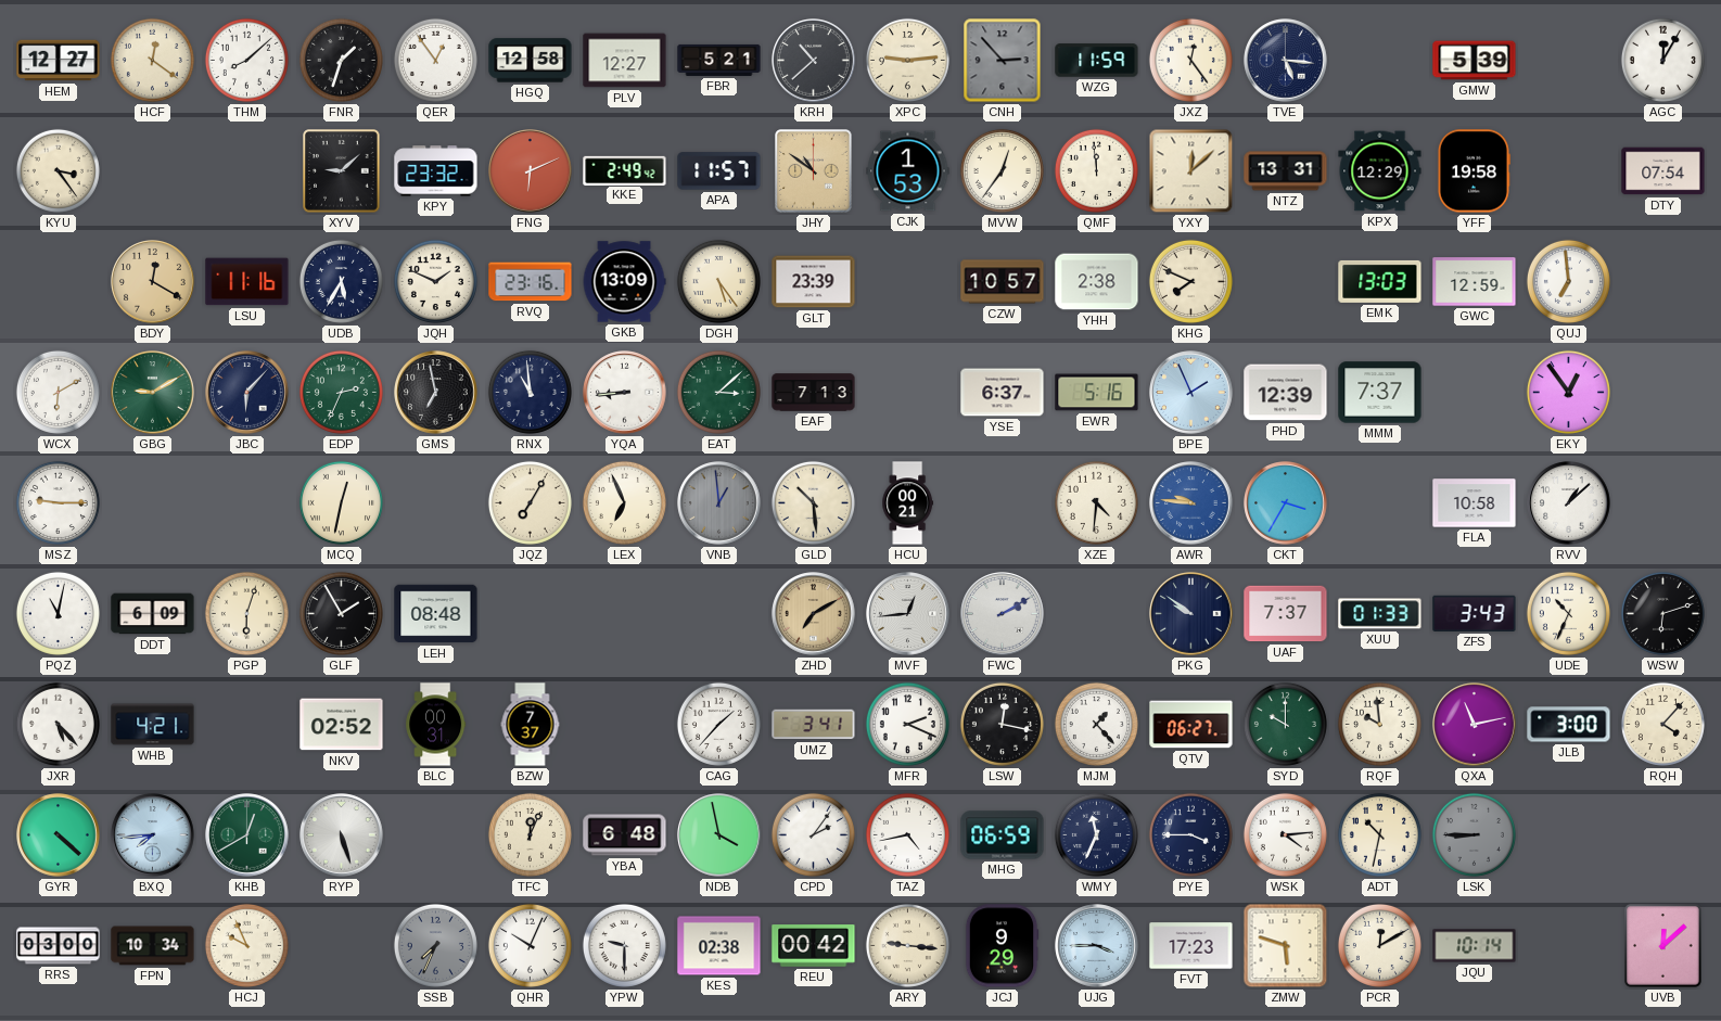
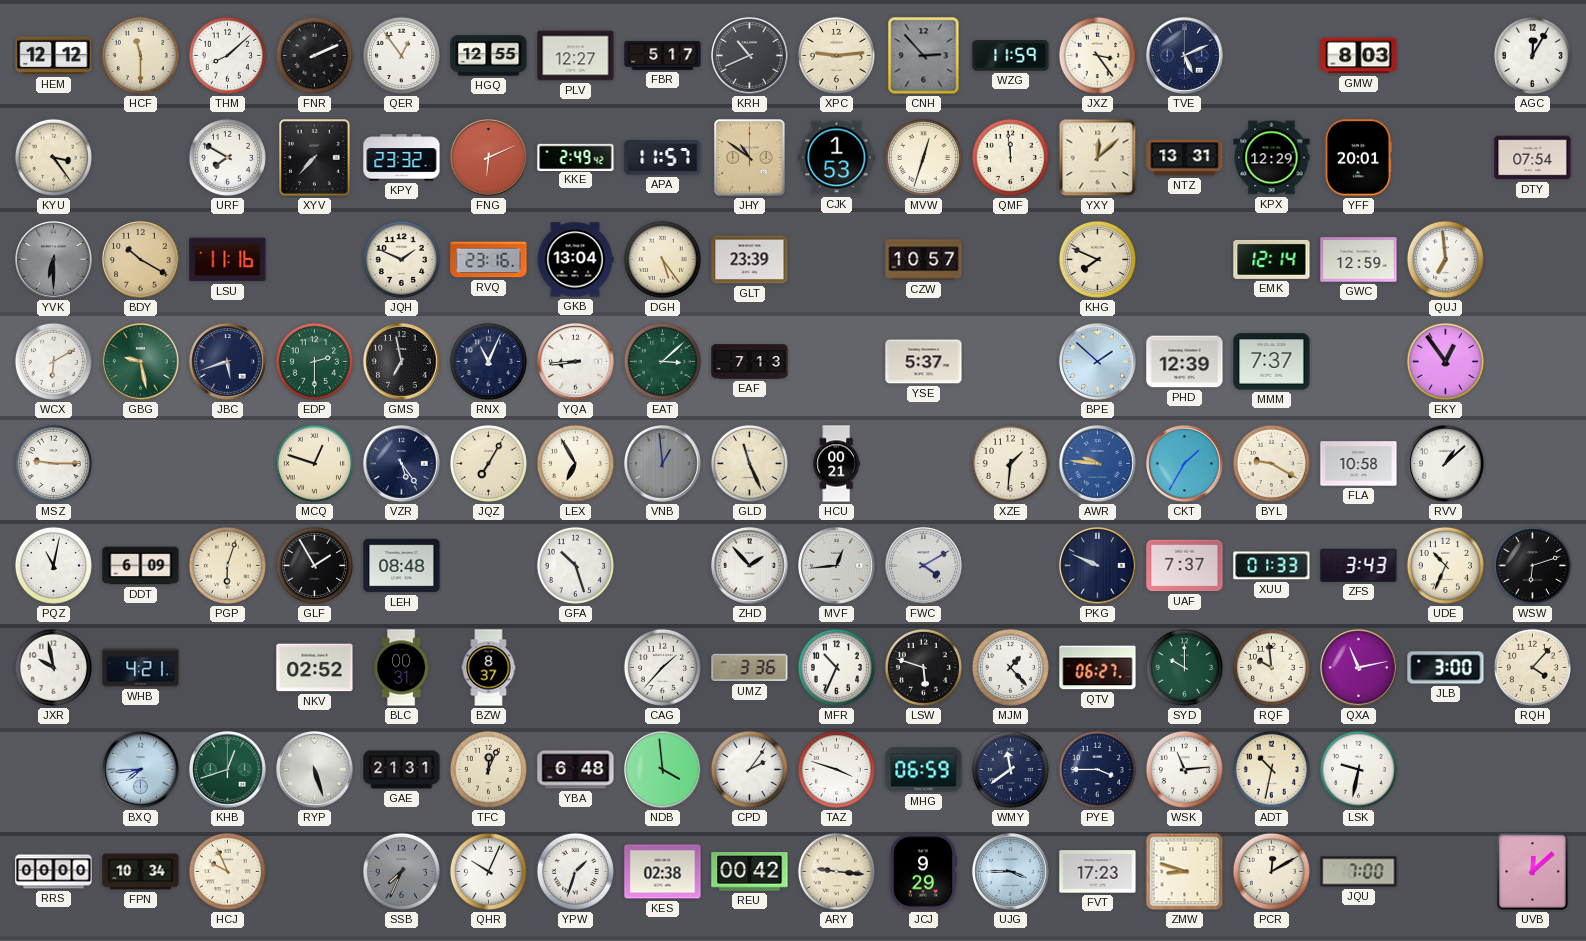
HEM: 12:27 -> 12:12 (54, 56)
HCF: 12:21 -> 11:30 (140, 55)
FNR: 1:33 -> 2:11 (314, 55)
HGQ: 12:58 -> 12:55 (489, 56)
FBR: 5:21 -> 5:17 (663, 55)
KRH: 10:38 -> 10:41 (750, 56)
JXZ: 12:24 -> 3:24 (1097, 55)
TVE: 5:16 -> 5:11 (1185, 56)
GMW: 5:39 -> 8:03 (1359, 56)
URF: none -> 7:50 (227, 157)
XYV: 9:08 -> 7:37 (315, 158)
MVW: 12:36 -> 12:33 (923, 157)
YFF: 19:58 -> 20:01 (1358, 158)
YVK: none -> 6:30 (54, 260)
BDY: 12:20 -> 10:20 (141, 260)
UDB: 5:35 -> none (341, 281)
GKB: 13:09 -> 13:04 (575, 260)
YHH: 2:38 -> none (1097, 282)
EMK: 13:03 -> 12:14 (1272, 259)
GBG: 9:10 -> 9:28 (141, 362)
JBC: 6:07 -> 5:42 (228, 362)
EDP: 2:34 -> 2:30 (314, 361)
RNX: 10:59 -> 11:04 (488, 361)
YSE: 6:37 -> 5:37 (924, 362)
EWR: 5:16 -> none (1097, 393)
BPE: 1:56 -> 1:52 (1098, 362)
MCQ: 12:32 -> 12:48 (314, 463)
VZR: none -> 5:24 (402, 464)
LEX: 6:56 -> 6:55 (575, 463)
GLD: 10:29 -> 11:26 (749, 463)
XZE: 4:31 -> 1:31 (1010, 463)
CKT: 3:35 -> 1:35 (1185, 464)
BYL: none -> 9:20 (1271, 463)
GFA: none -> 10:27 (575, 565)
ZHD: 7:10 -> 1:53 (750, 566)
ZHD dial: champagne -> white (750, 566)
FWC: 2:10 -> 4:10 (924, 566)
PKG: 9:51 -> 9:49 (1098, 566)
JXR: 5:23 -> 9:58 (53, 667)
BZW: 7:37 -> 8:37 (489, 668)
UMZ: 3:41 -> 3:36 (750, 668)
MFR: 2:19 -> 10:34 (836, 667)
LSW: 12:17 -> 5:48 (923, 667)
GYR: 4:22 -> none (59, 835)
KHB: 12:40 -> 12:42 (228, 770)
GAE: none -> 21:31 (402, 770)
NDB: 3:58 -> 3:59 (663, 770)
TAZ: 4:43 -> 3:48 (836, 769)
WMY: 11:34 -> 11:39 (1010, 769)
WSK: 4:14 -> 11:14 (1184, 769)
LSK: 8:45 -> 9:32 (1358, 769)
LSK dial: grey -> white (1358, 769)
RRS: 03:00 -> 00:00 (54, 872)
YPW: 9:30 -> 1:33 (575, 871)
ZMW: 5:48 -> 8:48 (1185, 872)
JQU: 10:14 -> 7:00 (1359, 872)
